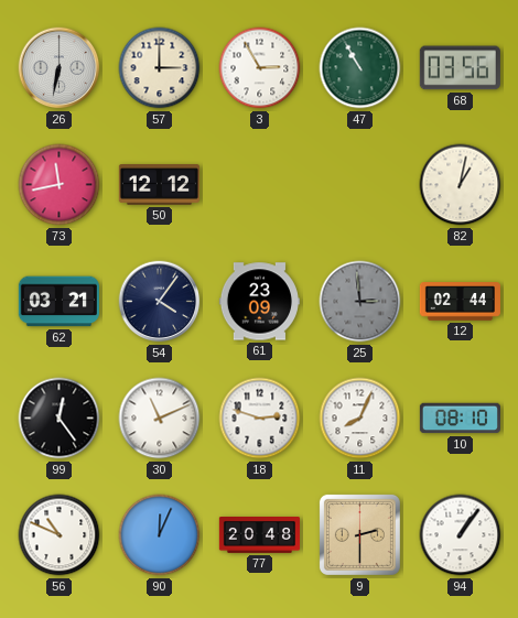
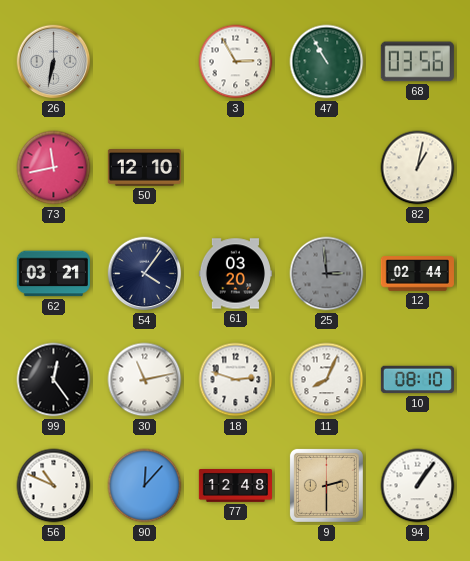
57: 3:00 -> none (160, 68)
50: 12:12 -> 12:10 (144, 168)
61: 23:09 -> 03:20 (235, 274)
30: 11:11 -> 11:13 (145, 380)
90: 12:04 -> 12:07 (145, 486)
77: 20:48 -> 12:48 (235, 486)
